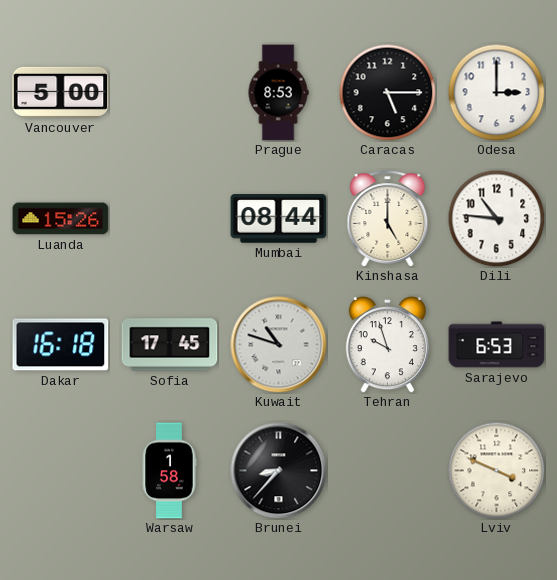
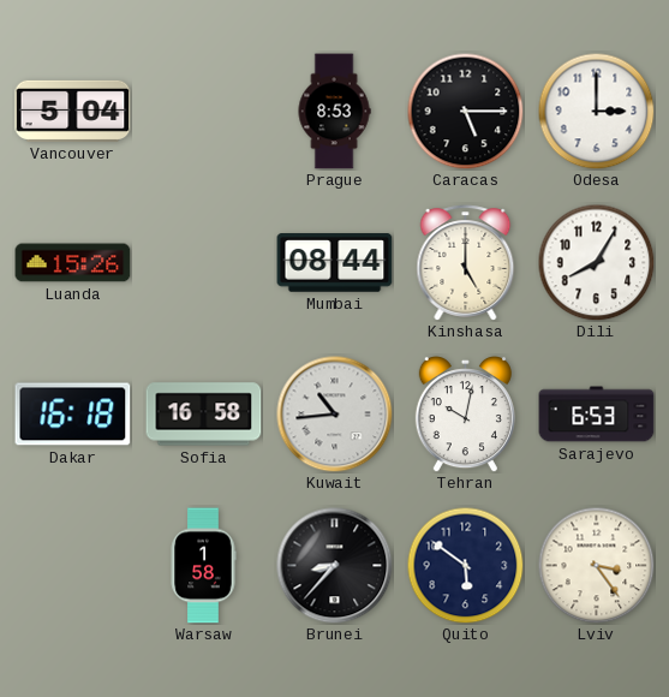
Vancouver: 5:00 -> 5:04 (73, 111)
Dili: 10:46 -> 8:05 (596, 262)
Sofia: 17:45 -> 16:58 (204, 415)
Kuwait: 10:48 -> 10:44 (335, 415)
Tehran: 9:57 -> 10:02 (465, 415)
Quito: none -> 5:51 (465, 565)
Lviv: 3:49 -> 3:24 (596, 565)
